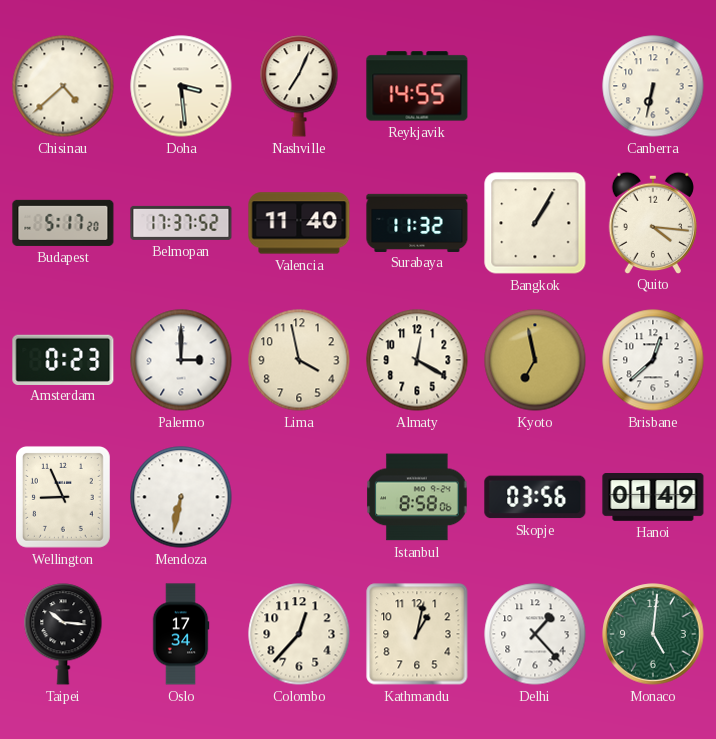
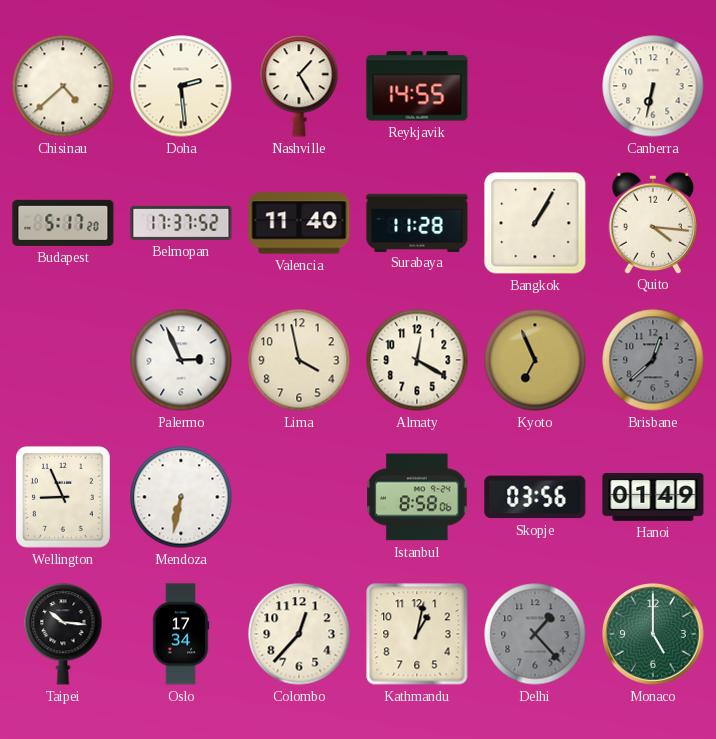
Doha: 3:29 -> 2:29 (181, 86)
Nashville: 7:04 -> 1:25 (299, 86)
Surabaya: 11:32 -> 11:28 (417, 222)
Amsterdam: 0:23 -> none (63, 359)
Palermo: 3:00 -> 2:56 (181, 360)
Kyoto: 6:58 -> 6:56 (535, 360)
Brisbane dial: white -> grey (653, 360)
Delhi dial: white -> grey (535, 634)
Monaco: 5:01 -> 5:00 (653, 634)
